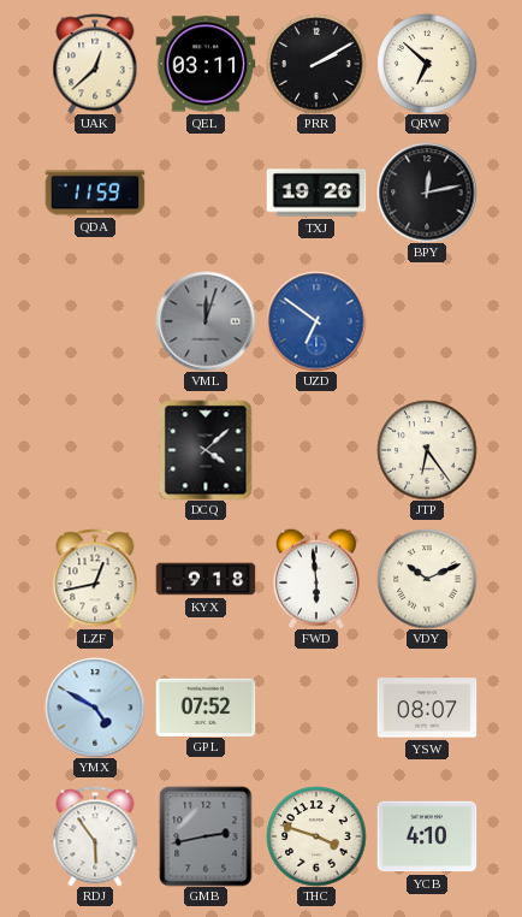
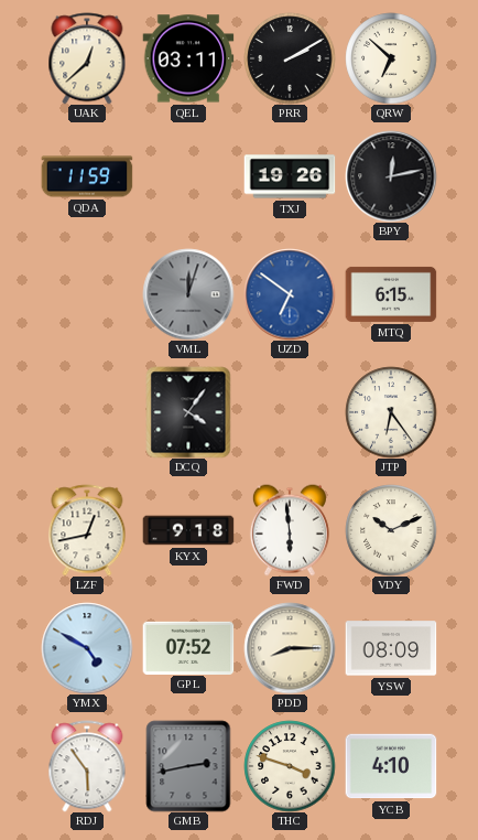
MTQ: none -> 6:15 (391, 294)
DCQ: 4:08 -> 4:06 (188, 412)
PDD: none -> 8:15 (290, 648)
YSW: 08:07 -> 08:09 (391, 648)
